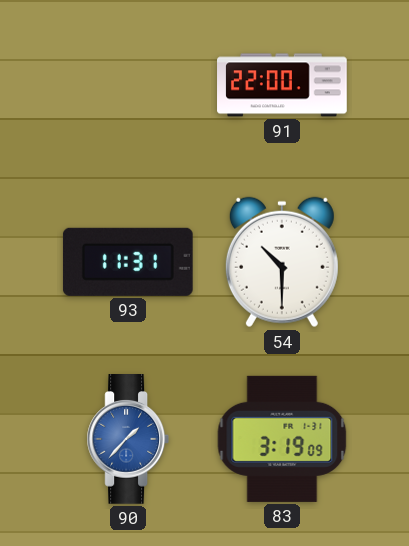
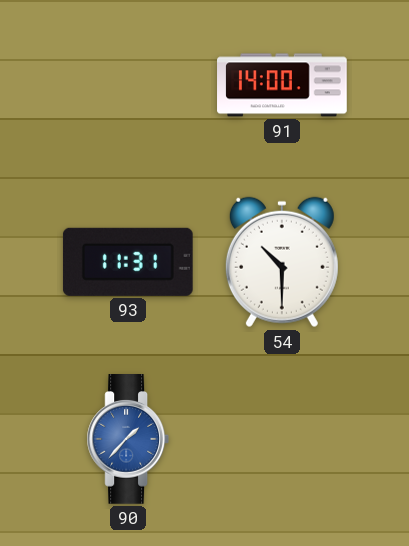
91: 22:00 -> 14:00 (282, 85)
83: 3:19 -> none (282, 439)
